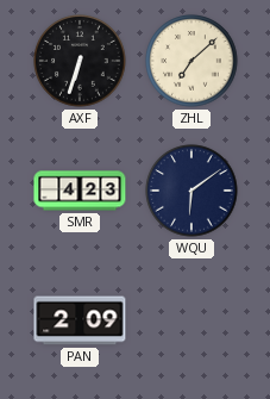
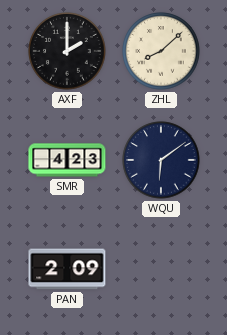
AXF: 6:33 -> 2:00 (67, 51)
ZHL: 7:08 -> 8:08 (161, 51)
